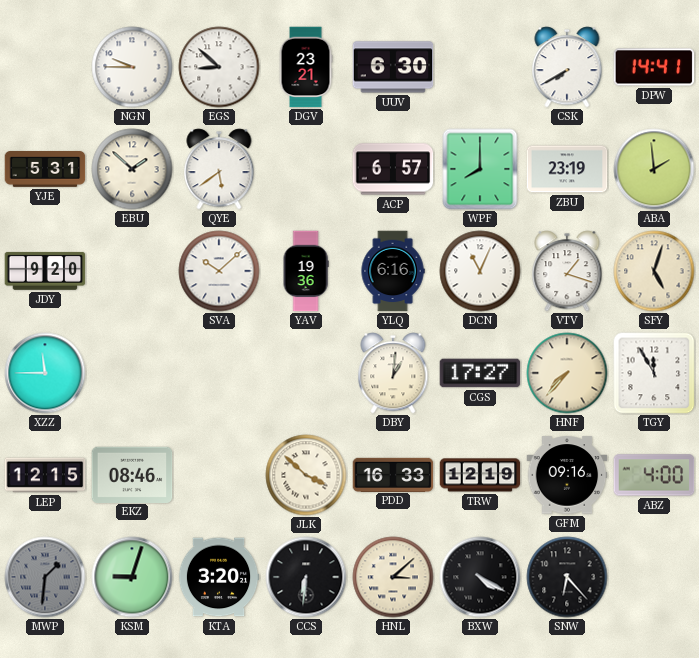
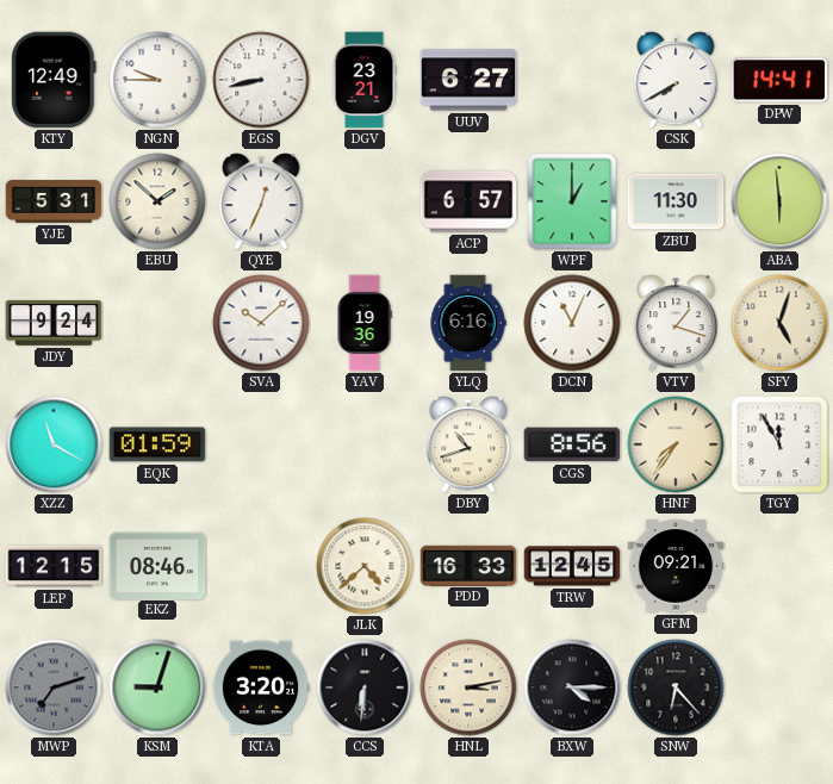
KTY: none -> 12:49 (55, 80)
EGS: 8:52 -> 8:43 (261, 80)
UUV: 6:30 -> 6:27 (468, 80)
QYE: 5:39 -> 12:34 (261, 201)
WPF: 8:00 -> 1:00 (572, 201)
ZBU: 23:19 -> 11:30 (676, 201)
ABA: 1:59 -> 5:59 (779, 201)
JDY: 9:20 -> 9:24 (54, 323)
XZZ: 11:45 -> 11:20 (54, 444)
EQK: none -> 01:59 (157, 444)
DBY: 1:01 -> 10:42 (468, 444)
CGS: 17:27 -> 8:56 (572, 444)
HNF: 7:37 -> 7:36 (676, 444)
JLK: 3:52 -> 4:38 (365, 566)
TRW: 12:19 -> 12:45 (572, 566)
GFM: 09:16 -> 09:21 (676, 566)
ABZ: 4:00 -> none (654, 475)
MWP: 1:31 -> 7:12 (54, 687)
HNL: 3:08 -> 3:13 (468, 687)
BXW: 4:20 -> 4:15 (572, 687)
